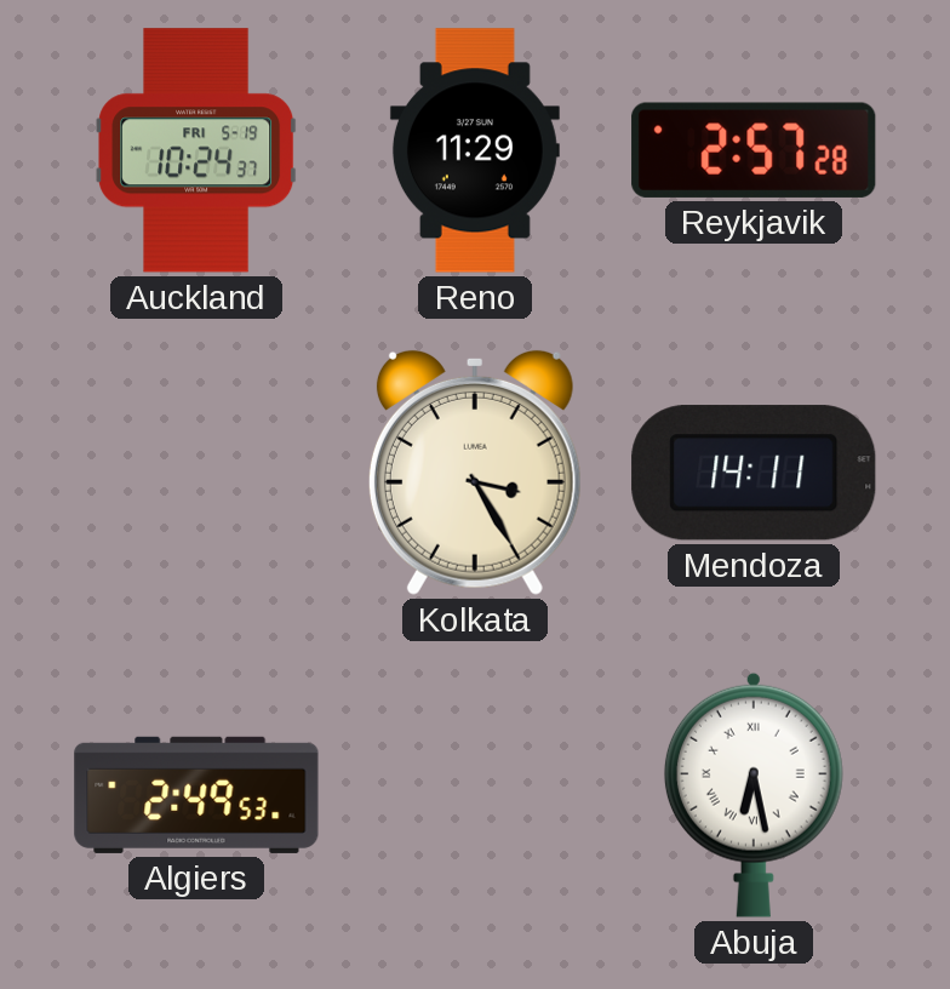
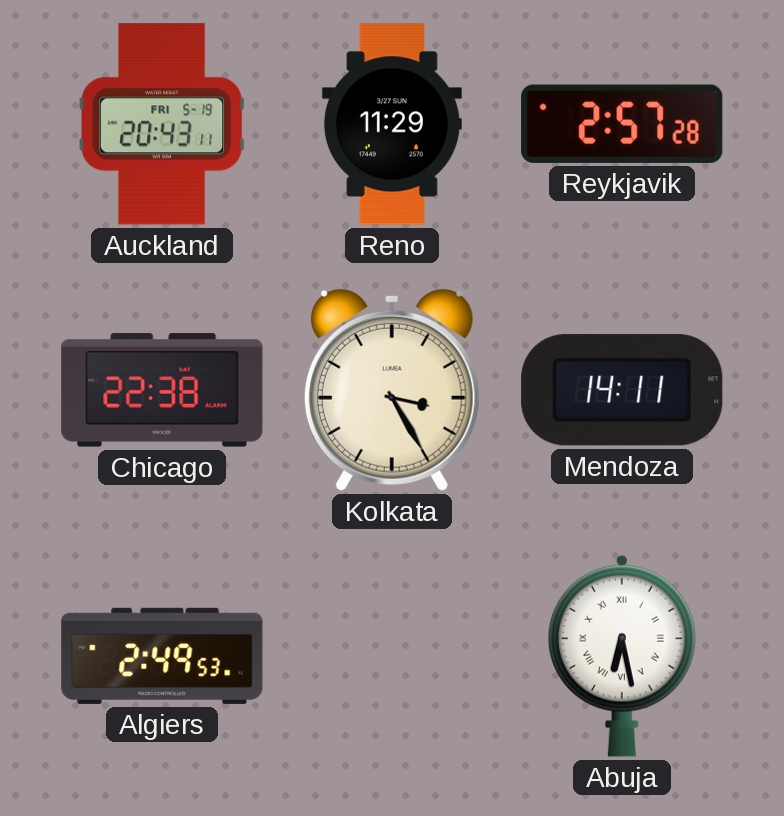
Auckland: 10:24 -> 20:43 (162, 124)
Chicago: none -> 22:38 (162, 390)
